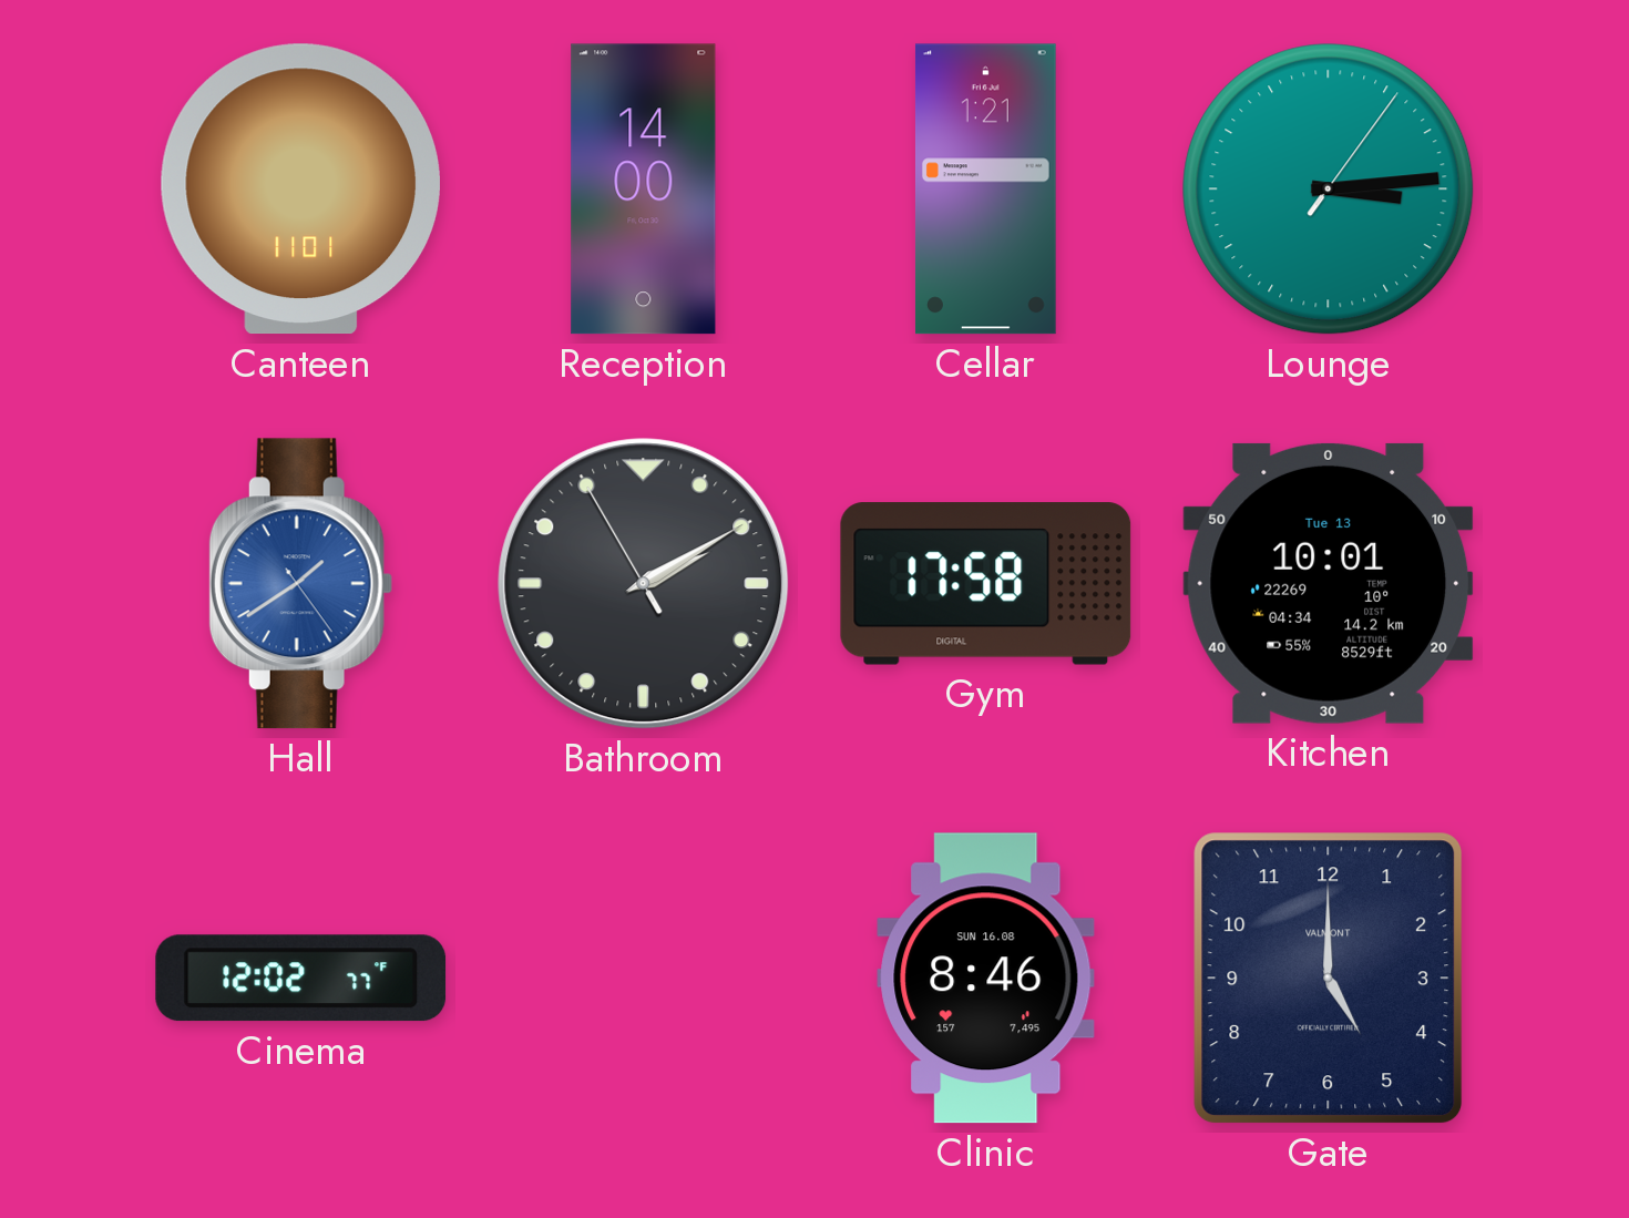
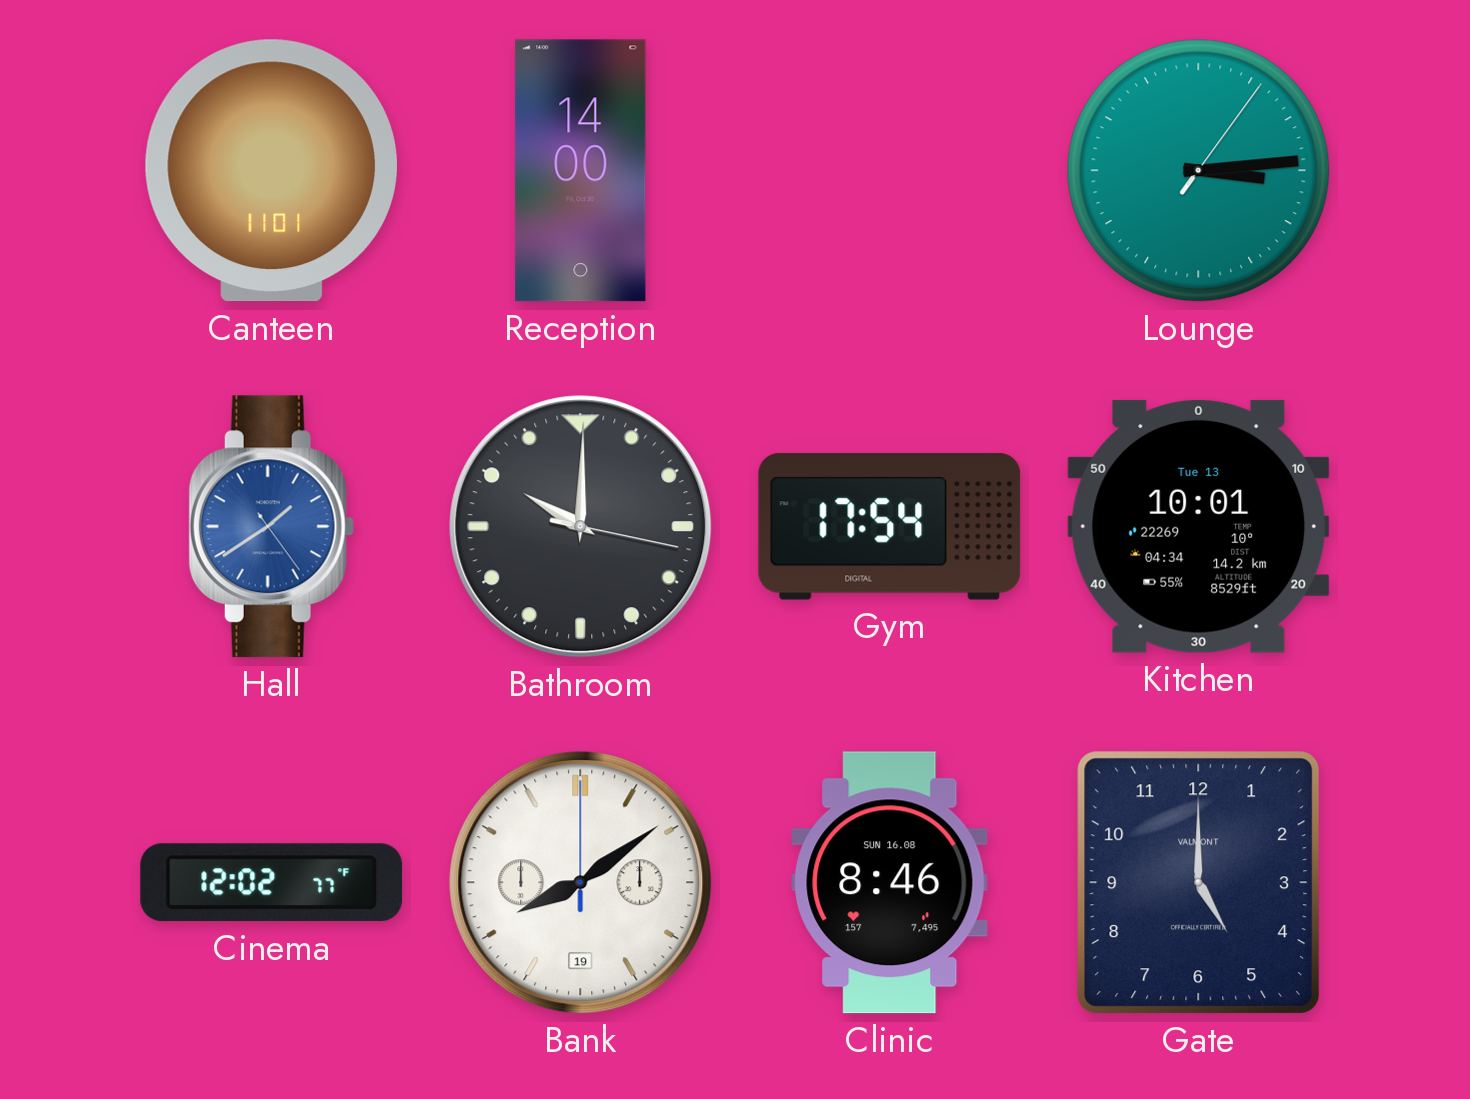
Cellar: 1:21 -> none (985, 190)
Bathroom: 2:09 -> 10:00 (581, 527)
Gym: 17:58 -> 17:54 (890, 527)
Bank: none -> 8:09 (581, 883)
